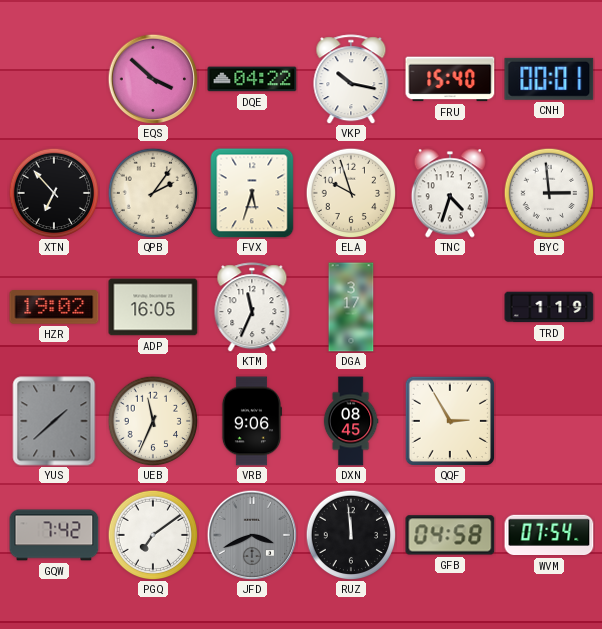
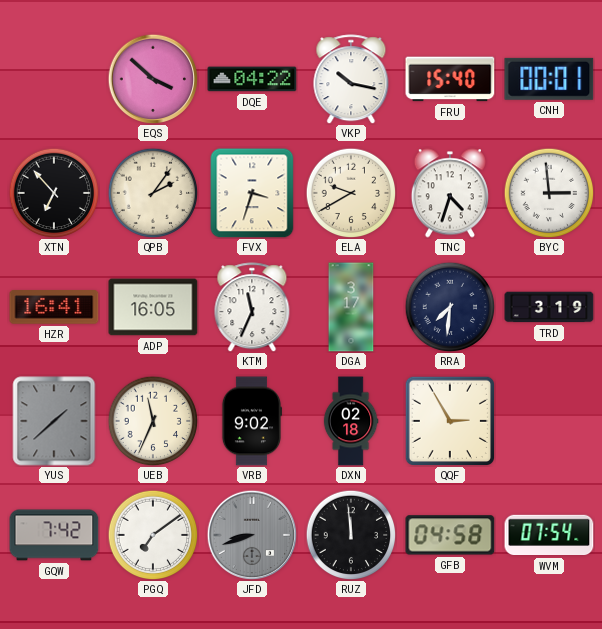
FVX: 5:33 -> 3:33 (252, 193)
ELA: 9:57 -> 9:40 (351, 193)
HZR: 19:02 -> 16:41 (54, 307)
RRA: none -> 7:31 (450, 307)
TRD: 1:19 -> 3:19 (549, 307)
VRB: 9:06 -> 9:02 (251, 421)
DXN: 08:45 -> 02:18 (351, 421)
JFD: 3:41 -> 8:42 (252, 535)
